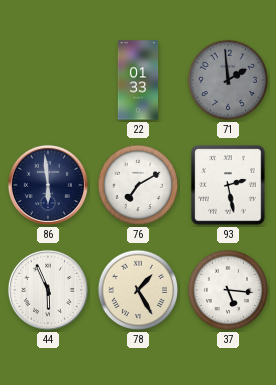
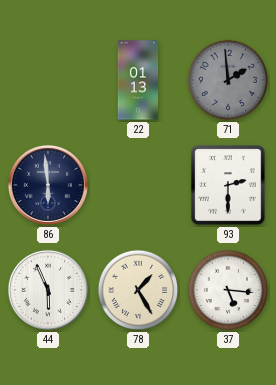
22: 01:33 -> 01:13 (138, 80)
76: 7:10 -> none (138, 185)
93: 2:28 -> 2:30 (228, 185)
